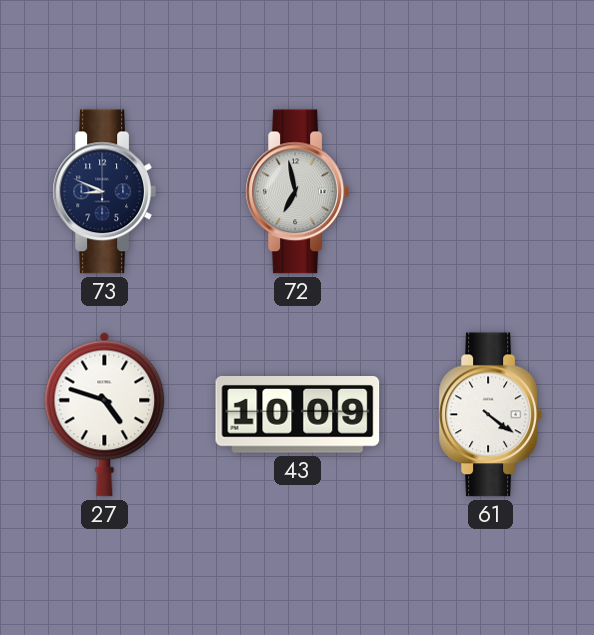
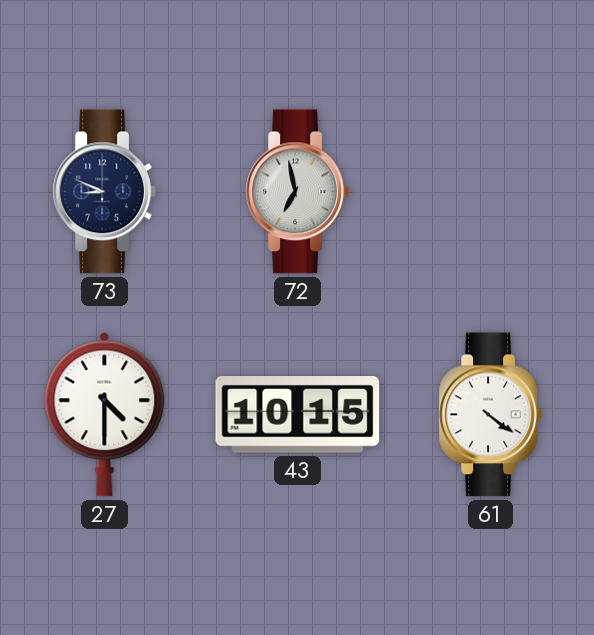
27: 4:48 -> 4:30 (105, 414)
43: 10:09 -> 10:15 (298, 415)
